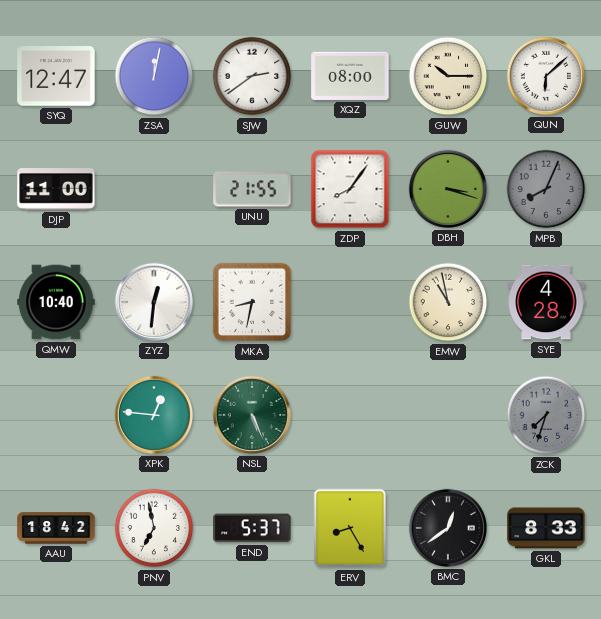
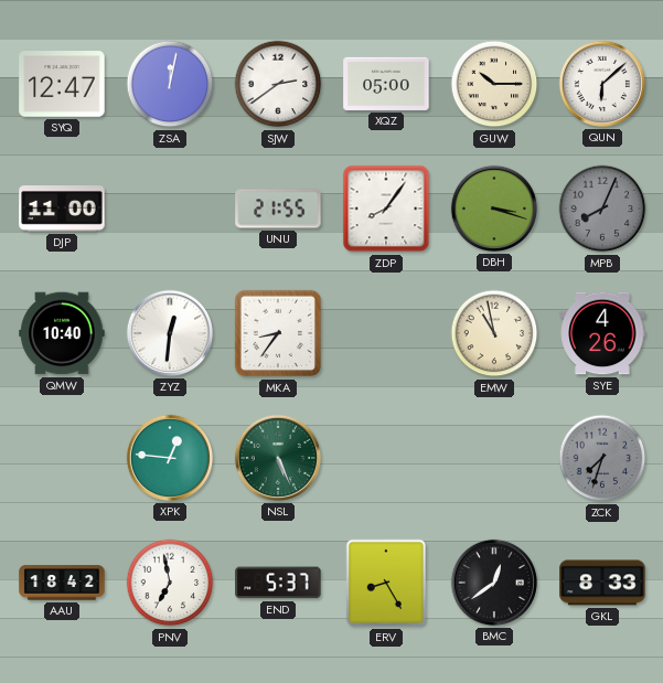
XQZ: 08:00 -> 05:00 (386, 84)
MKA: 8:32 -> 8:36 (278, 333)
SYE: 4:28 -> 4:26 (602, 333)
